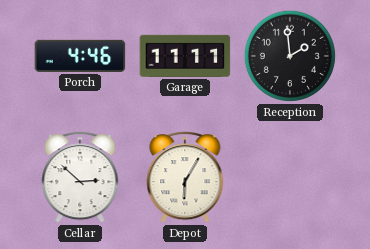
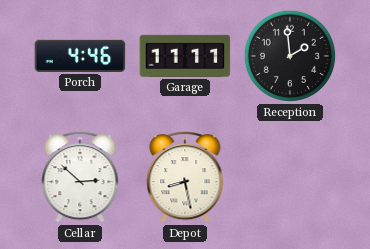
Depot: 6:05 -> 8:28 (185, 177)
